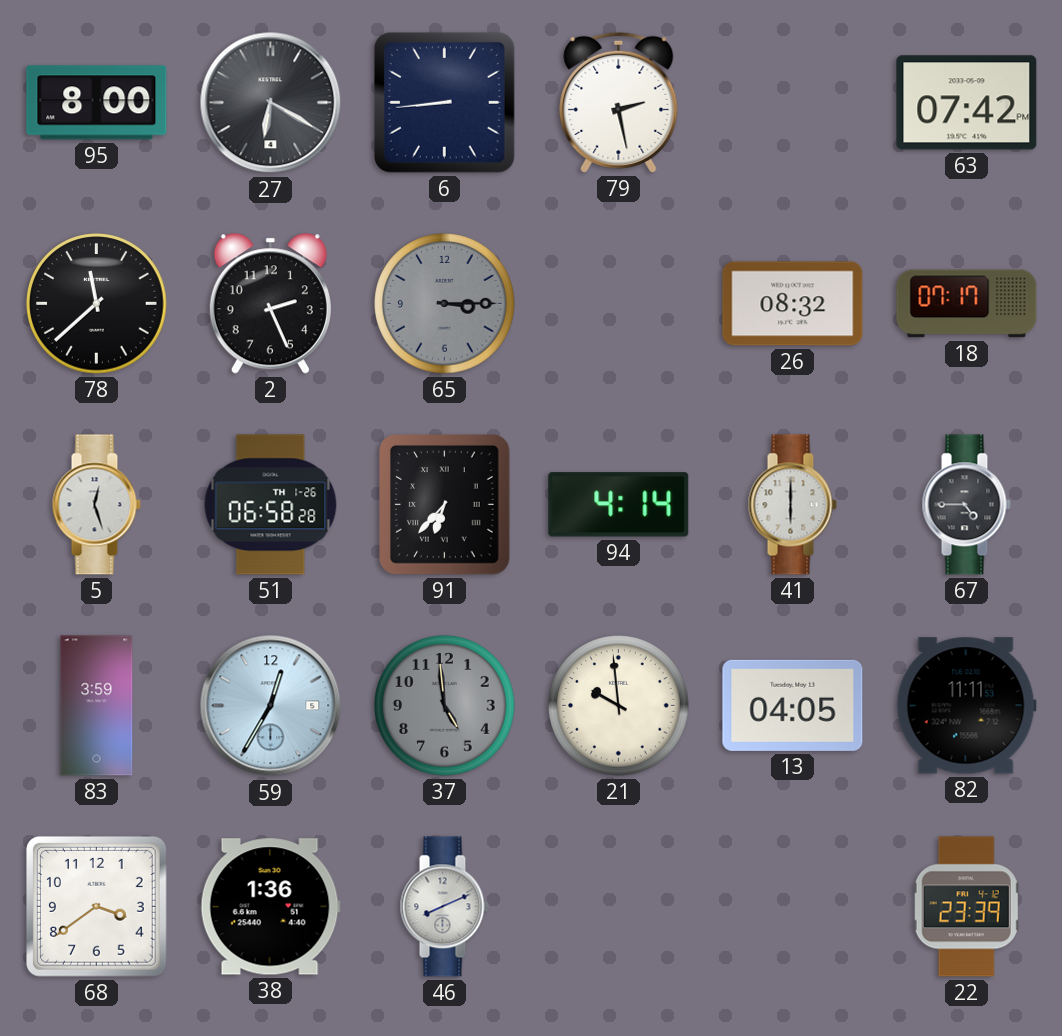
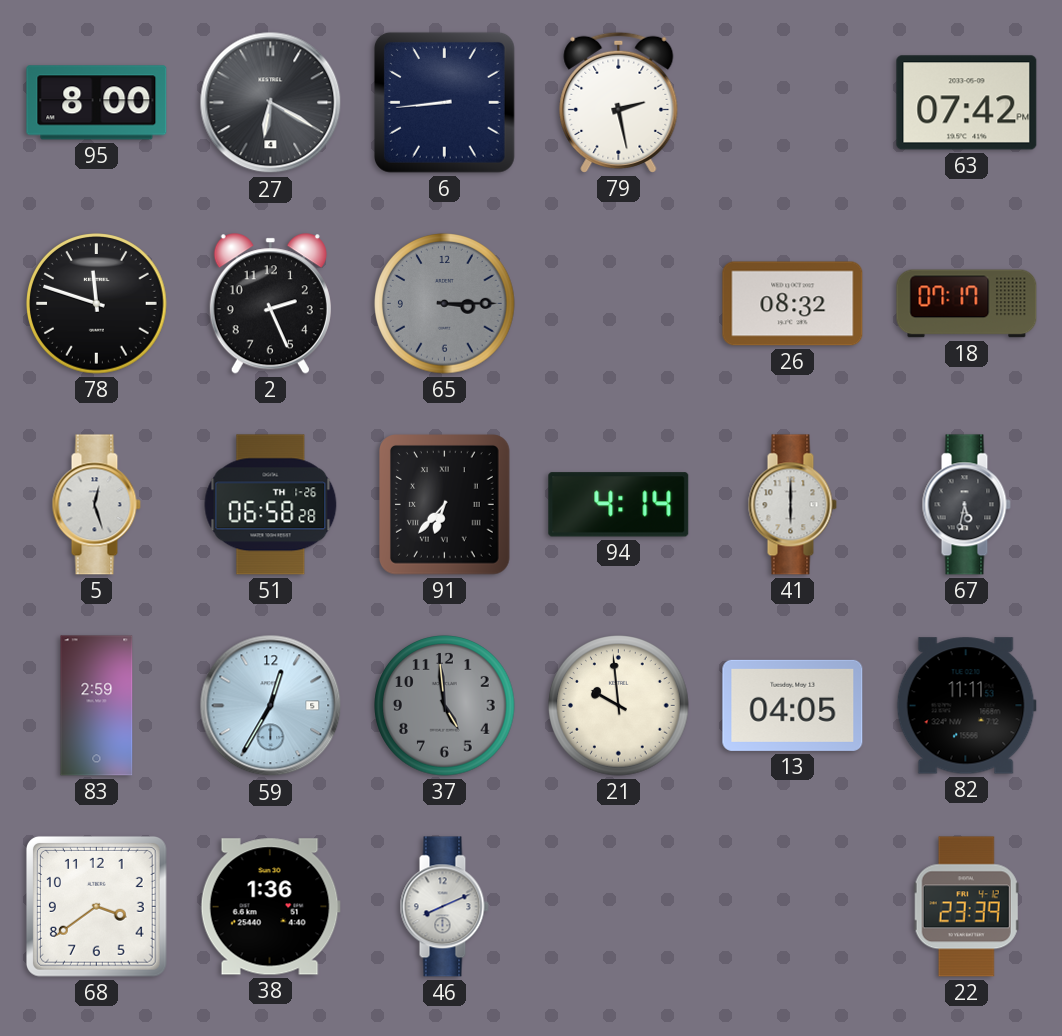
78: 11:38 -> 11:48 (97, 304)
67: 4:45 -> 5:32 (966, 505)
83: 3:59 -> 2:59 (97, 706)
